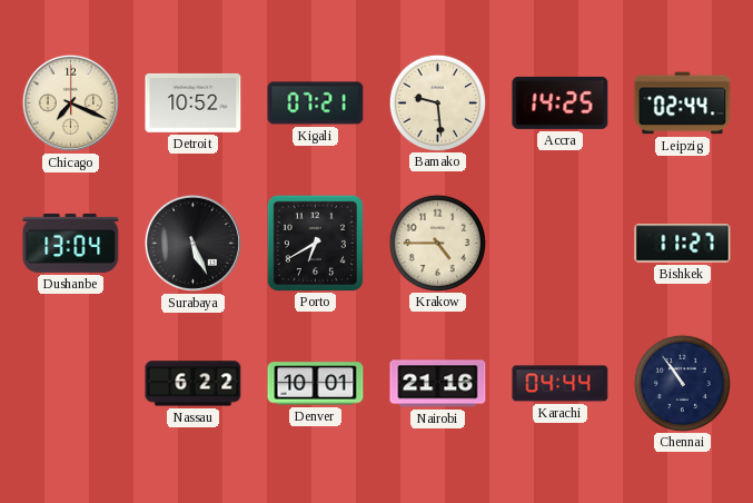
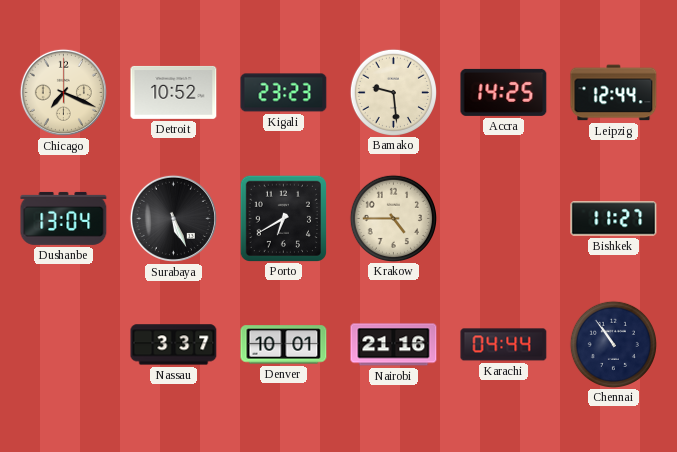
Kigali: 07:21 -> 23:23 (284, 93)
Leipzig: 02:44 -> 12:44 (614, 93)
Nassau: 6:22 -> 3:37 (174, 345)
